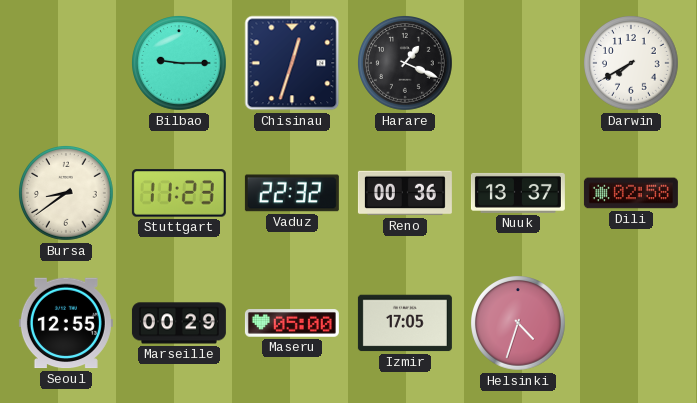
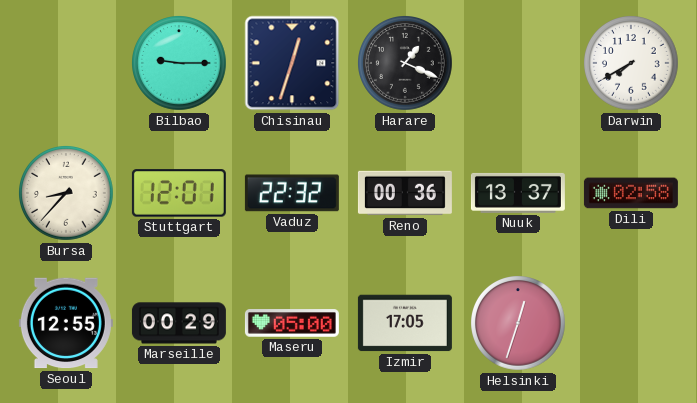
Bursa: 8:39 -> 8:37 (67, 194)
Stuttgart: 11:23 -> 12:01 (179, 193)
Helsinki: 4:33 -> 12:33 (519, 324)
